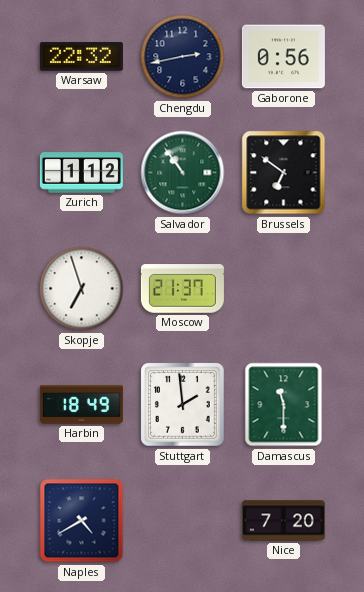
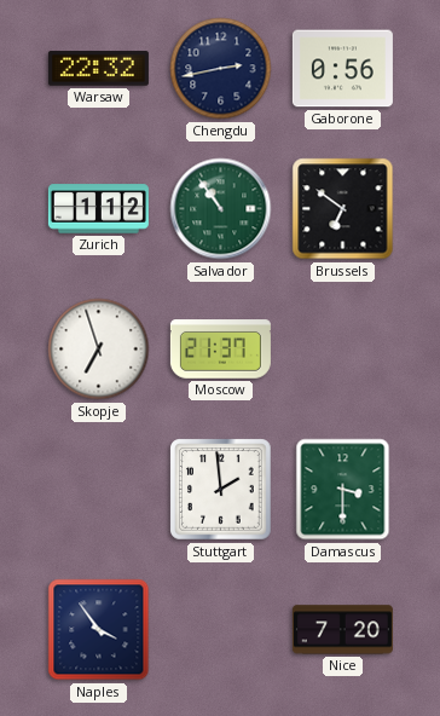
Harbin: 18:49 -> none (81, 405)
Damascus: 11:30 -> 3:30 (343, 490)
Naples: 4:40 -> 3:54 (99, 630)
